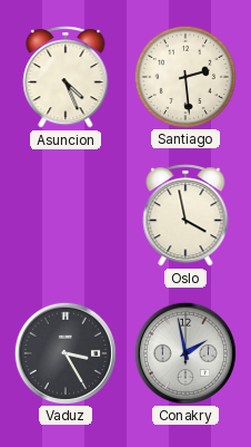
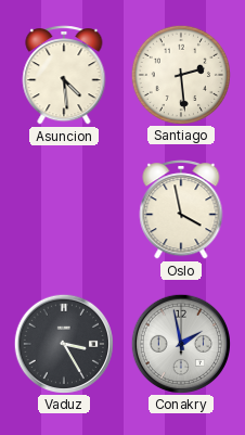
Asuncion: 4:26 -> 4:29 (64, 75)
